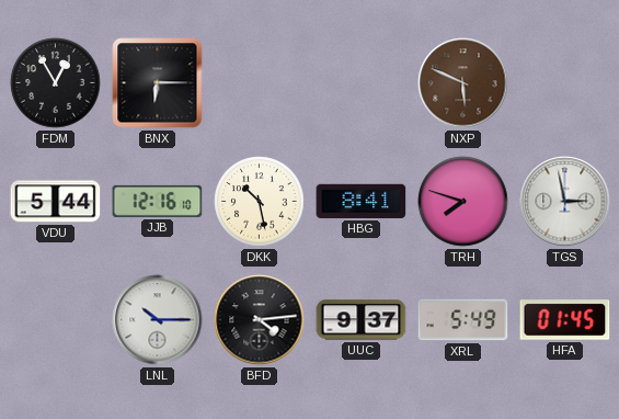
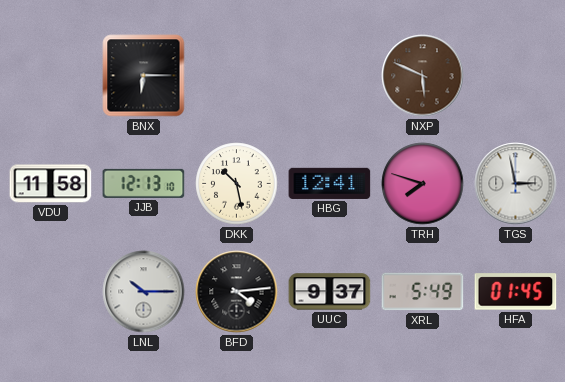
FDM: 12:55 -> none (56, 83)
VDU: 5:44 -> 11:58 (51, 184)
JJB: 12:16 -> 12:13 (144, 183)
HBG: 8:41 -> 12:41 (330, 183)
